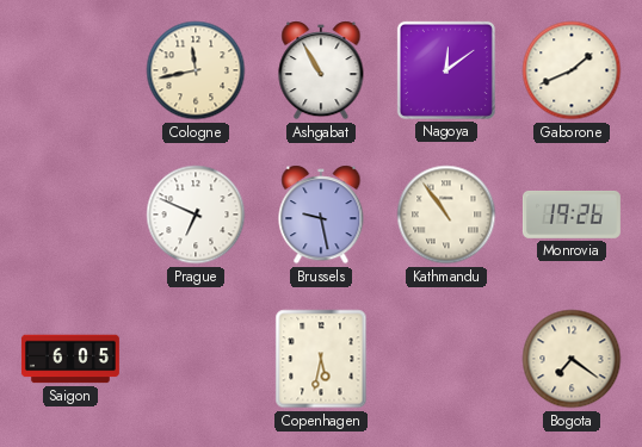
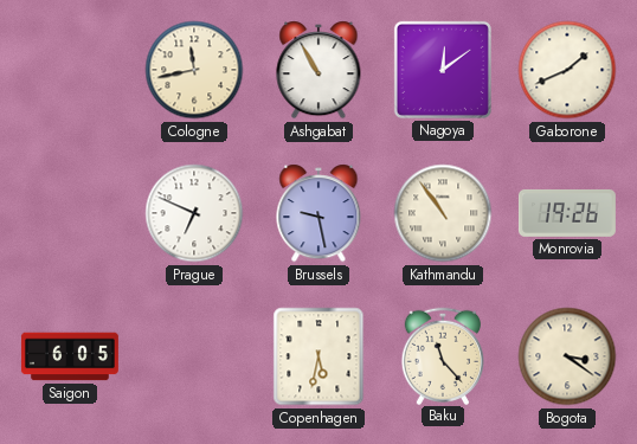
Baku: none -> 11:23 (442, 355)
Bogota: 7:21 -> 3:21 (567, 356)
